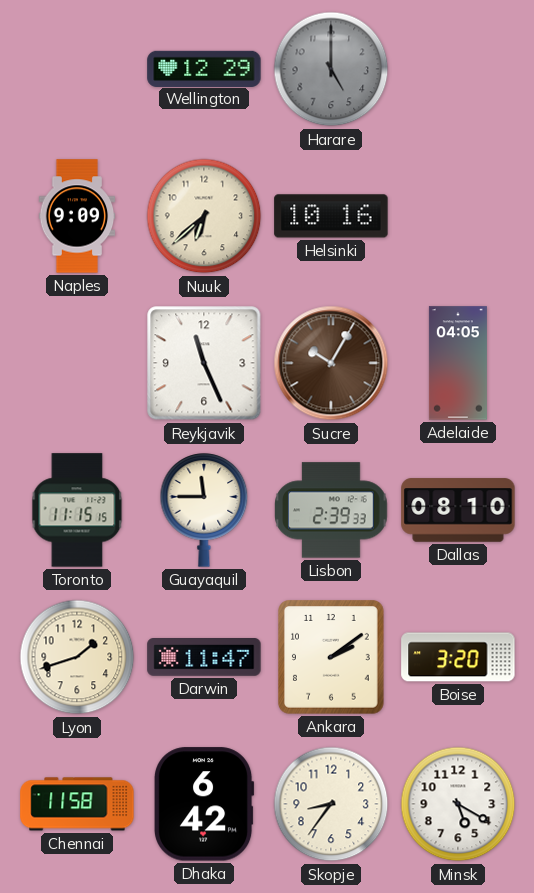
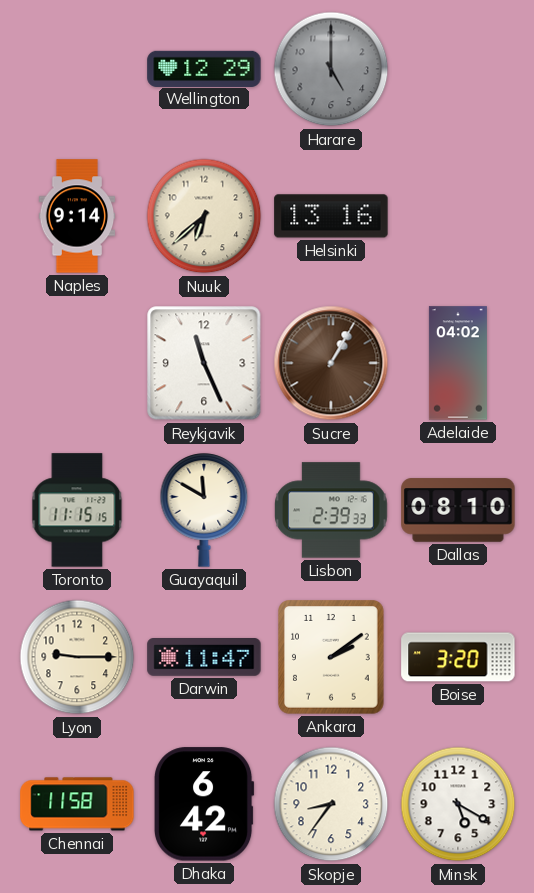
Naples: 9:09 -> 9:14 (77, 216)
Helsinki: 10:16 -> 13:16 (331, 216)
Sucre: 10:05 -> 1:05 (331, 363)
Adelaide: 04:05 -> 04:02 (458, 363)
Guayaquil: 11:45 -> 11:50 (204, 510)
Lyon: 1:42 -> 9:15 (77, 657)
